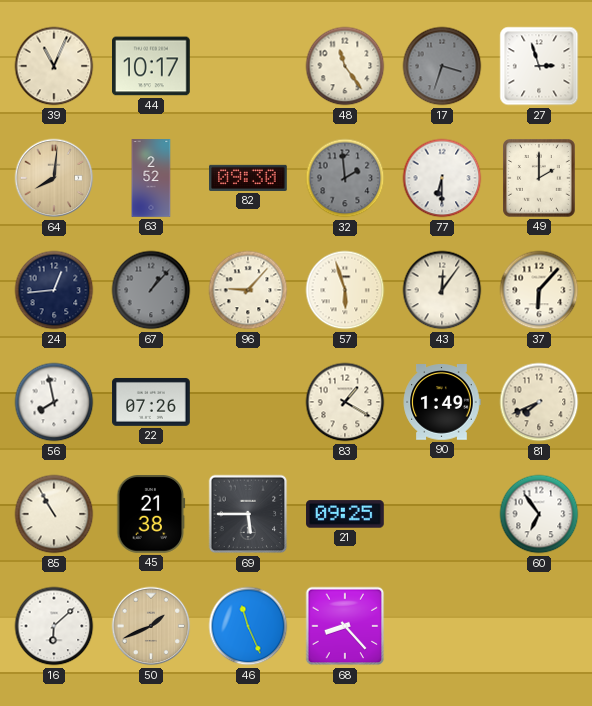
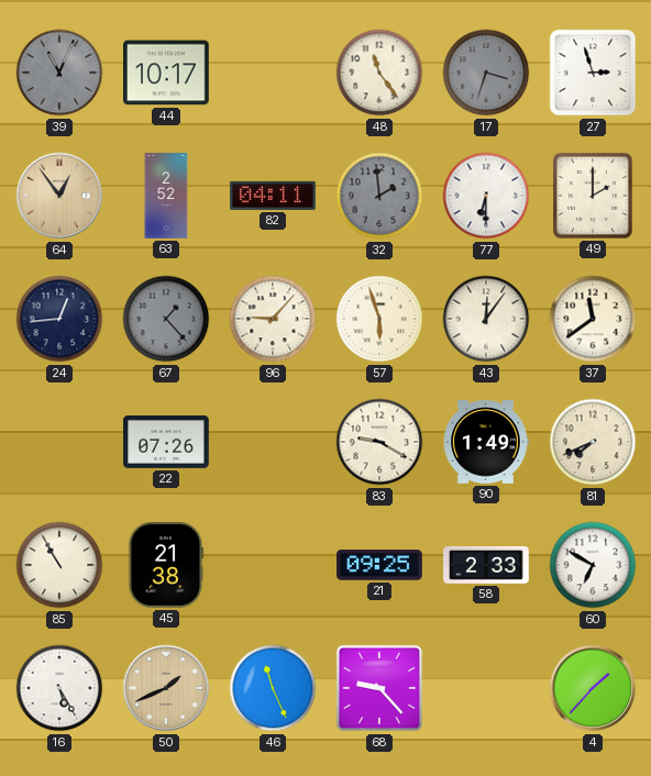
39 dial: cream -> grey (59, 73)
64: 8:01 -> 12:54 (59, 196)
82: 09:30 -> 04:11 (274, 196)
67: 1:07 -> 1:23 (166, 319)
37: 6:07 -> 11:39 (593, 319)
56: 7:58 -> none (54, 402)
83: 1:20 -> 9:20 (379, 442)
69: 5:45 -> none (248, 514)
58: none -> 2:33 (486, 565)
60: 6:54 -> 6:50 (593, 565)
16: 6:08 -> 5:25 (59, 688)
68: 8:23 -> 9:23 (379, 688)
4: none -> 1:37 (593, 688)
